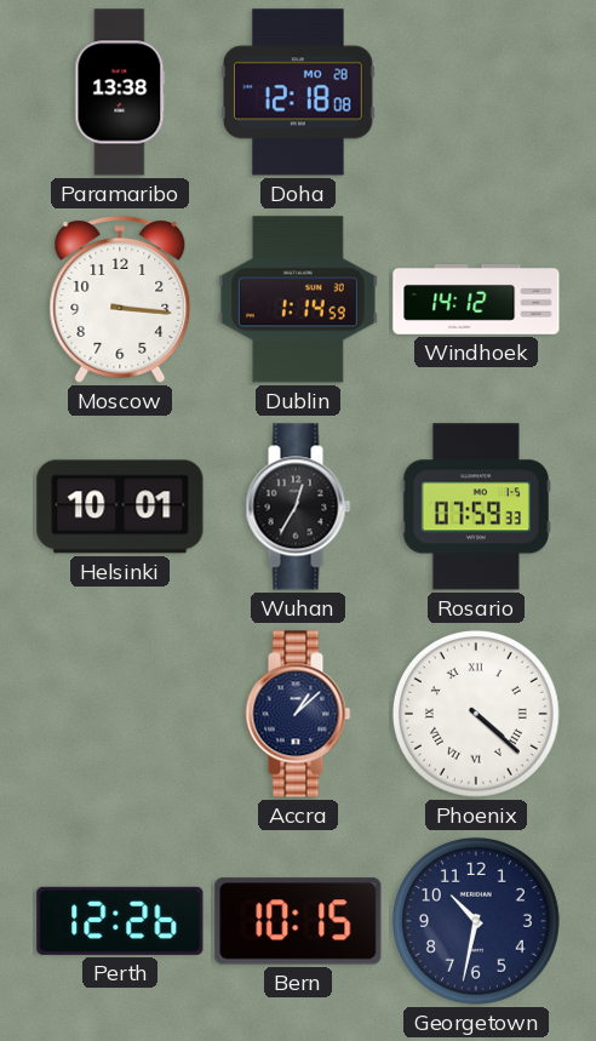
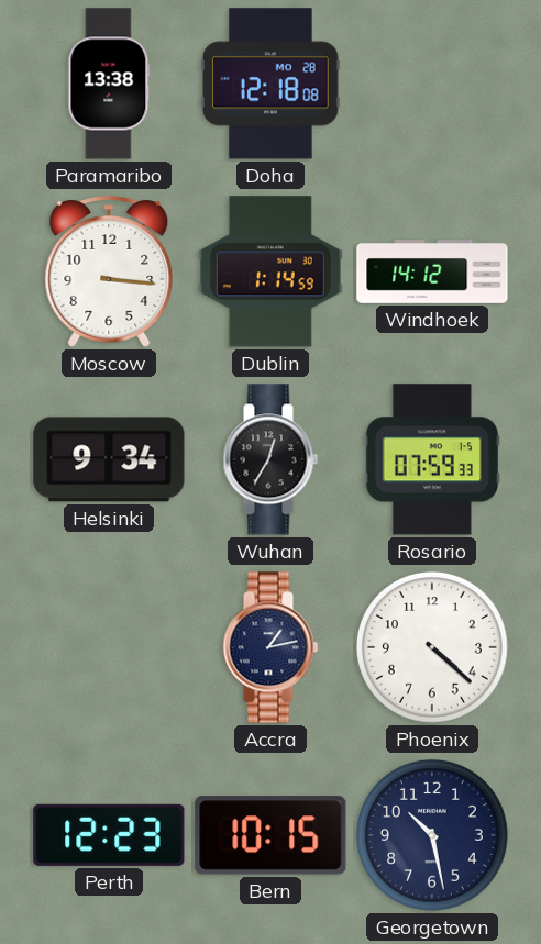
Helsinki: 10:01 -> 9:34 (109, 459)
Accra: 1:08 -> 1:13 (270, 647)
Phoenix numerals: Roman -> Arabic (432, 647)
Perth: 12:26 -> 12:23 (109, 835)
Georgetown: 10:32 -> 10:28 (432, 835)
